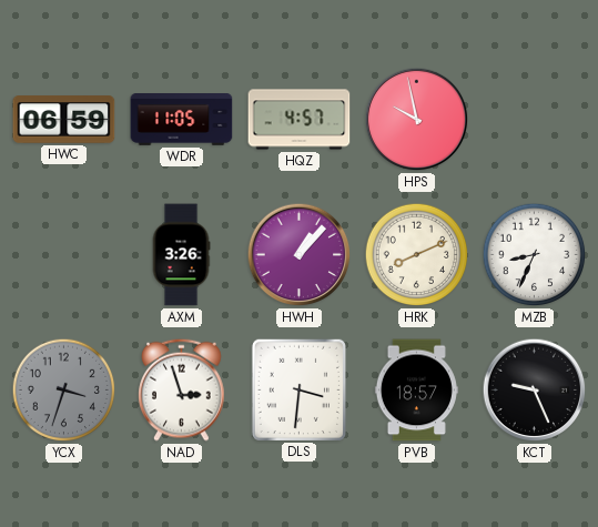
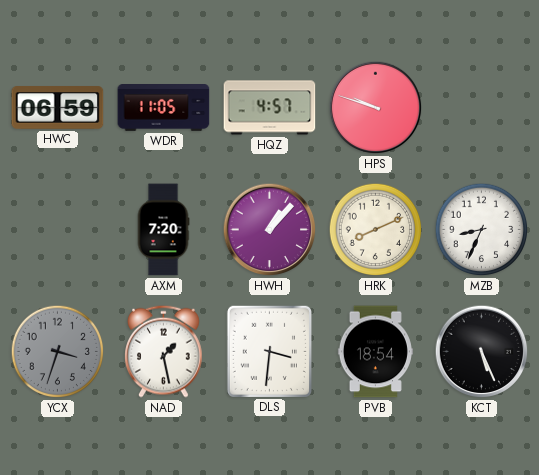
HPS: 9:58 -> 9:48 (376, 108)
AXM: 3:26 -> 7:20 (163, 230)
NAD: 2:57 -> 1:28 (164, 351)
PVB: 18:57 -> 18:54 (375, 352)
KCT: 9:26 -> 5:26 (482, 352)
